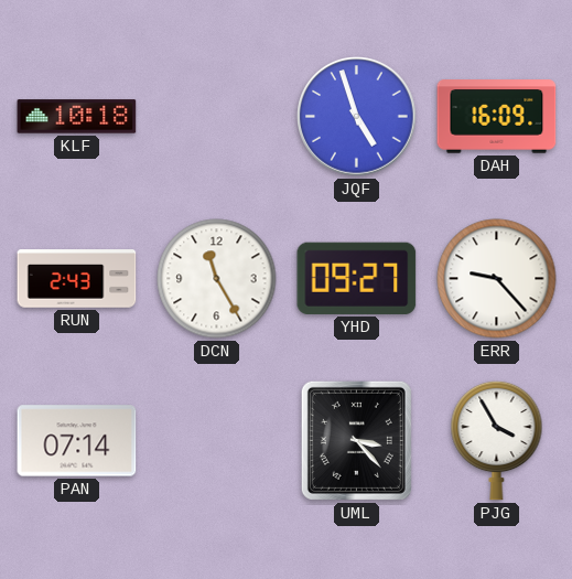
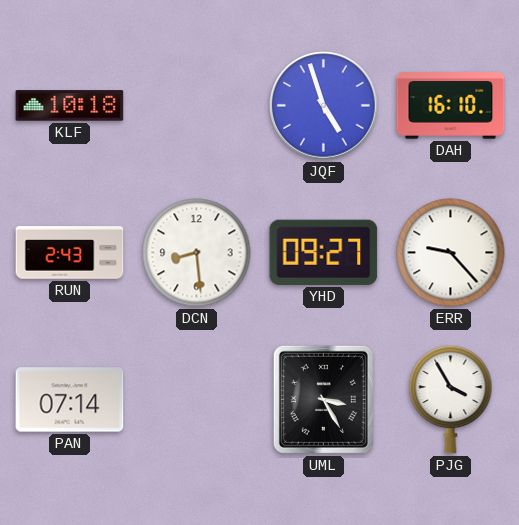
DAH: 16:09 -> 16:10 (451, 106)
DCN: 11:25 -> 8:29 (197, 253)
UML: 3:23 -> 3:25 (323, 399)
